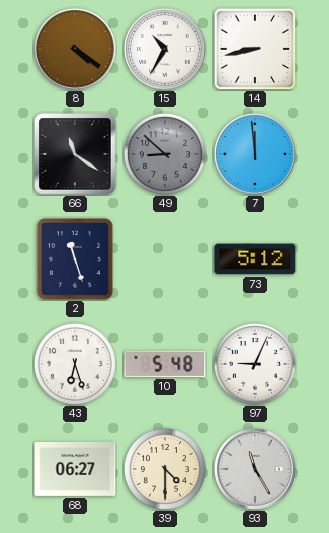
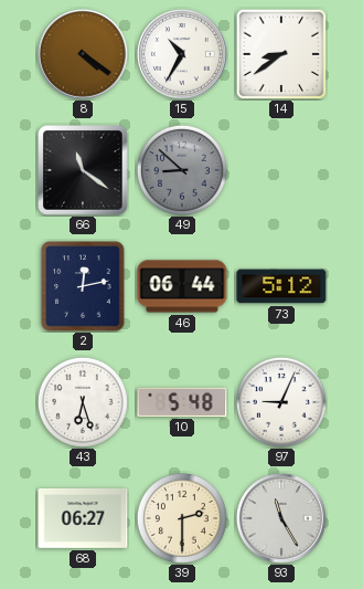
14: 8:43 -> 8:39 (281, 54)
7: 11:59 -> none (255, 154)
2: 11:27 -> 12:13 (83, 286)
46: none -> 06:44 (182, 286)
39: 4:30 -> 2:30 (182, 518)
